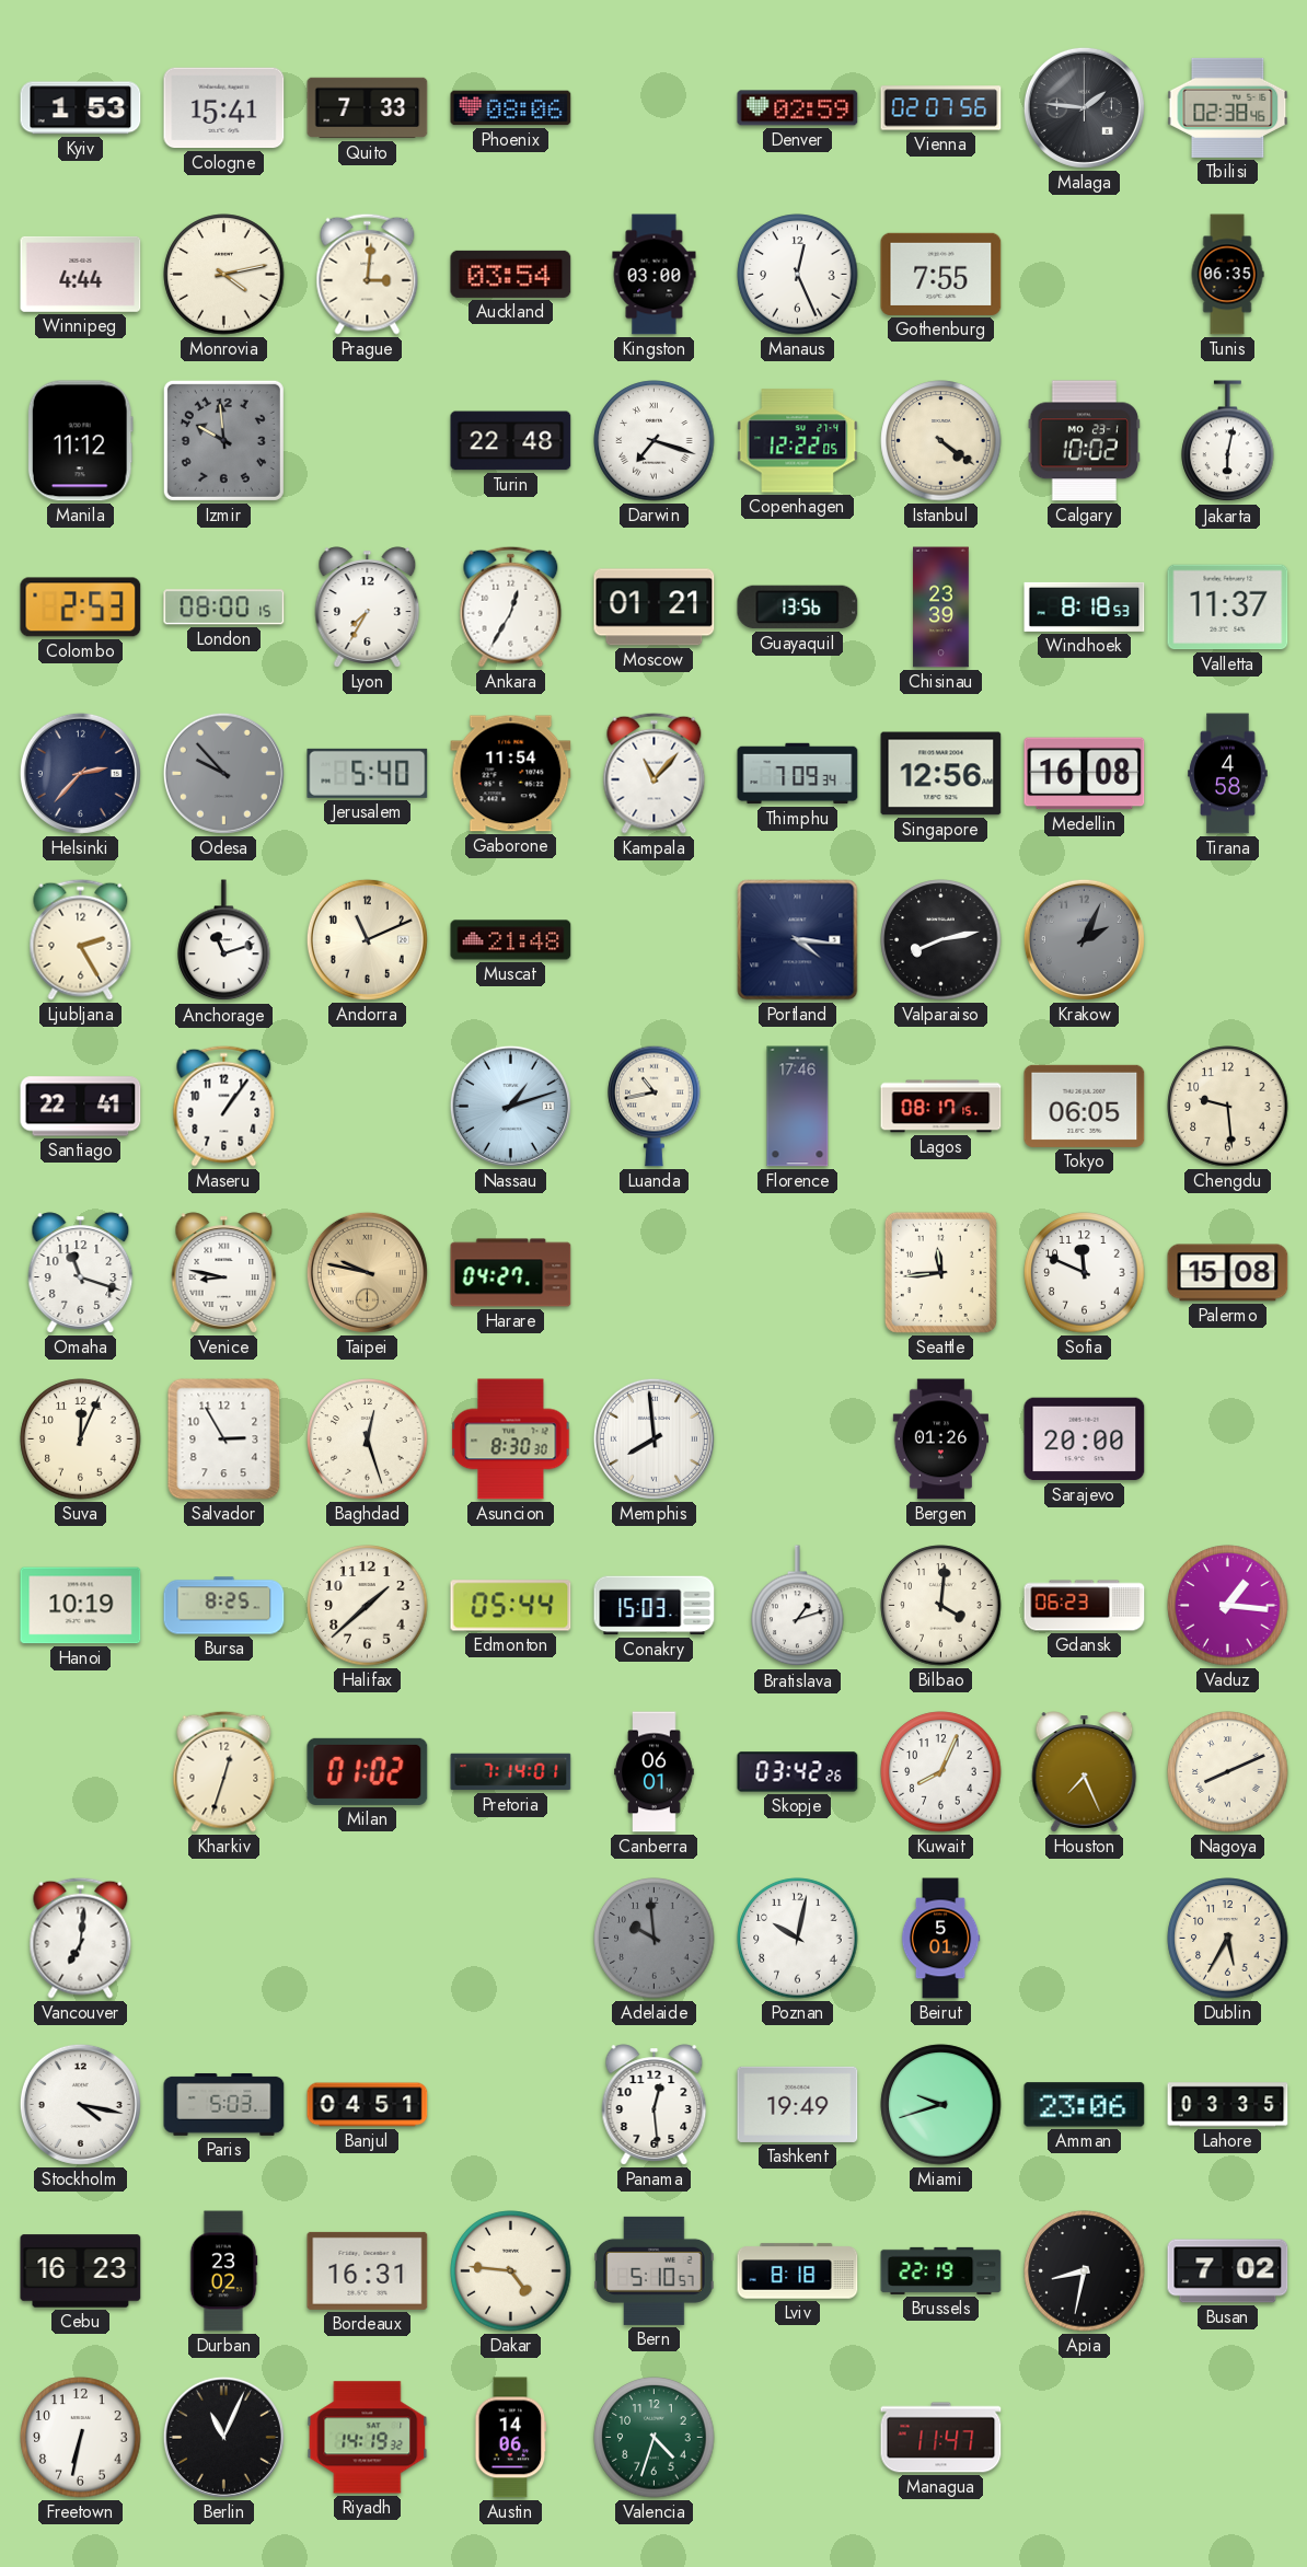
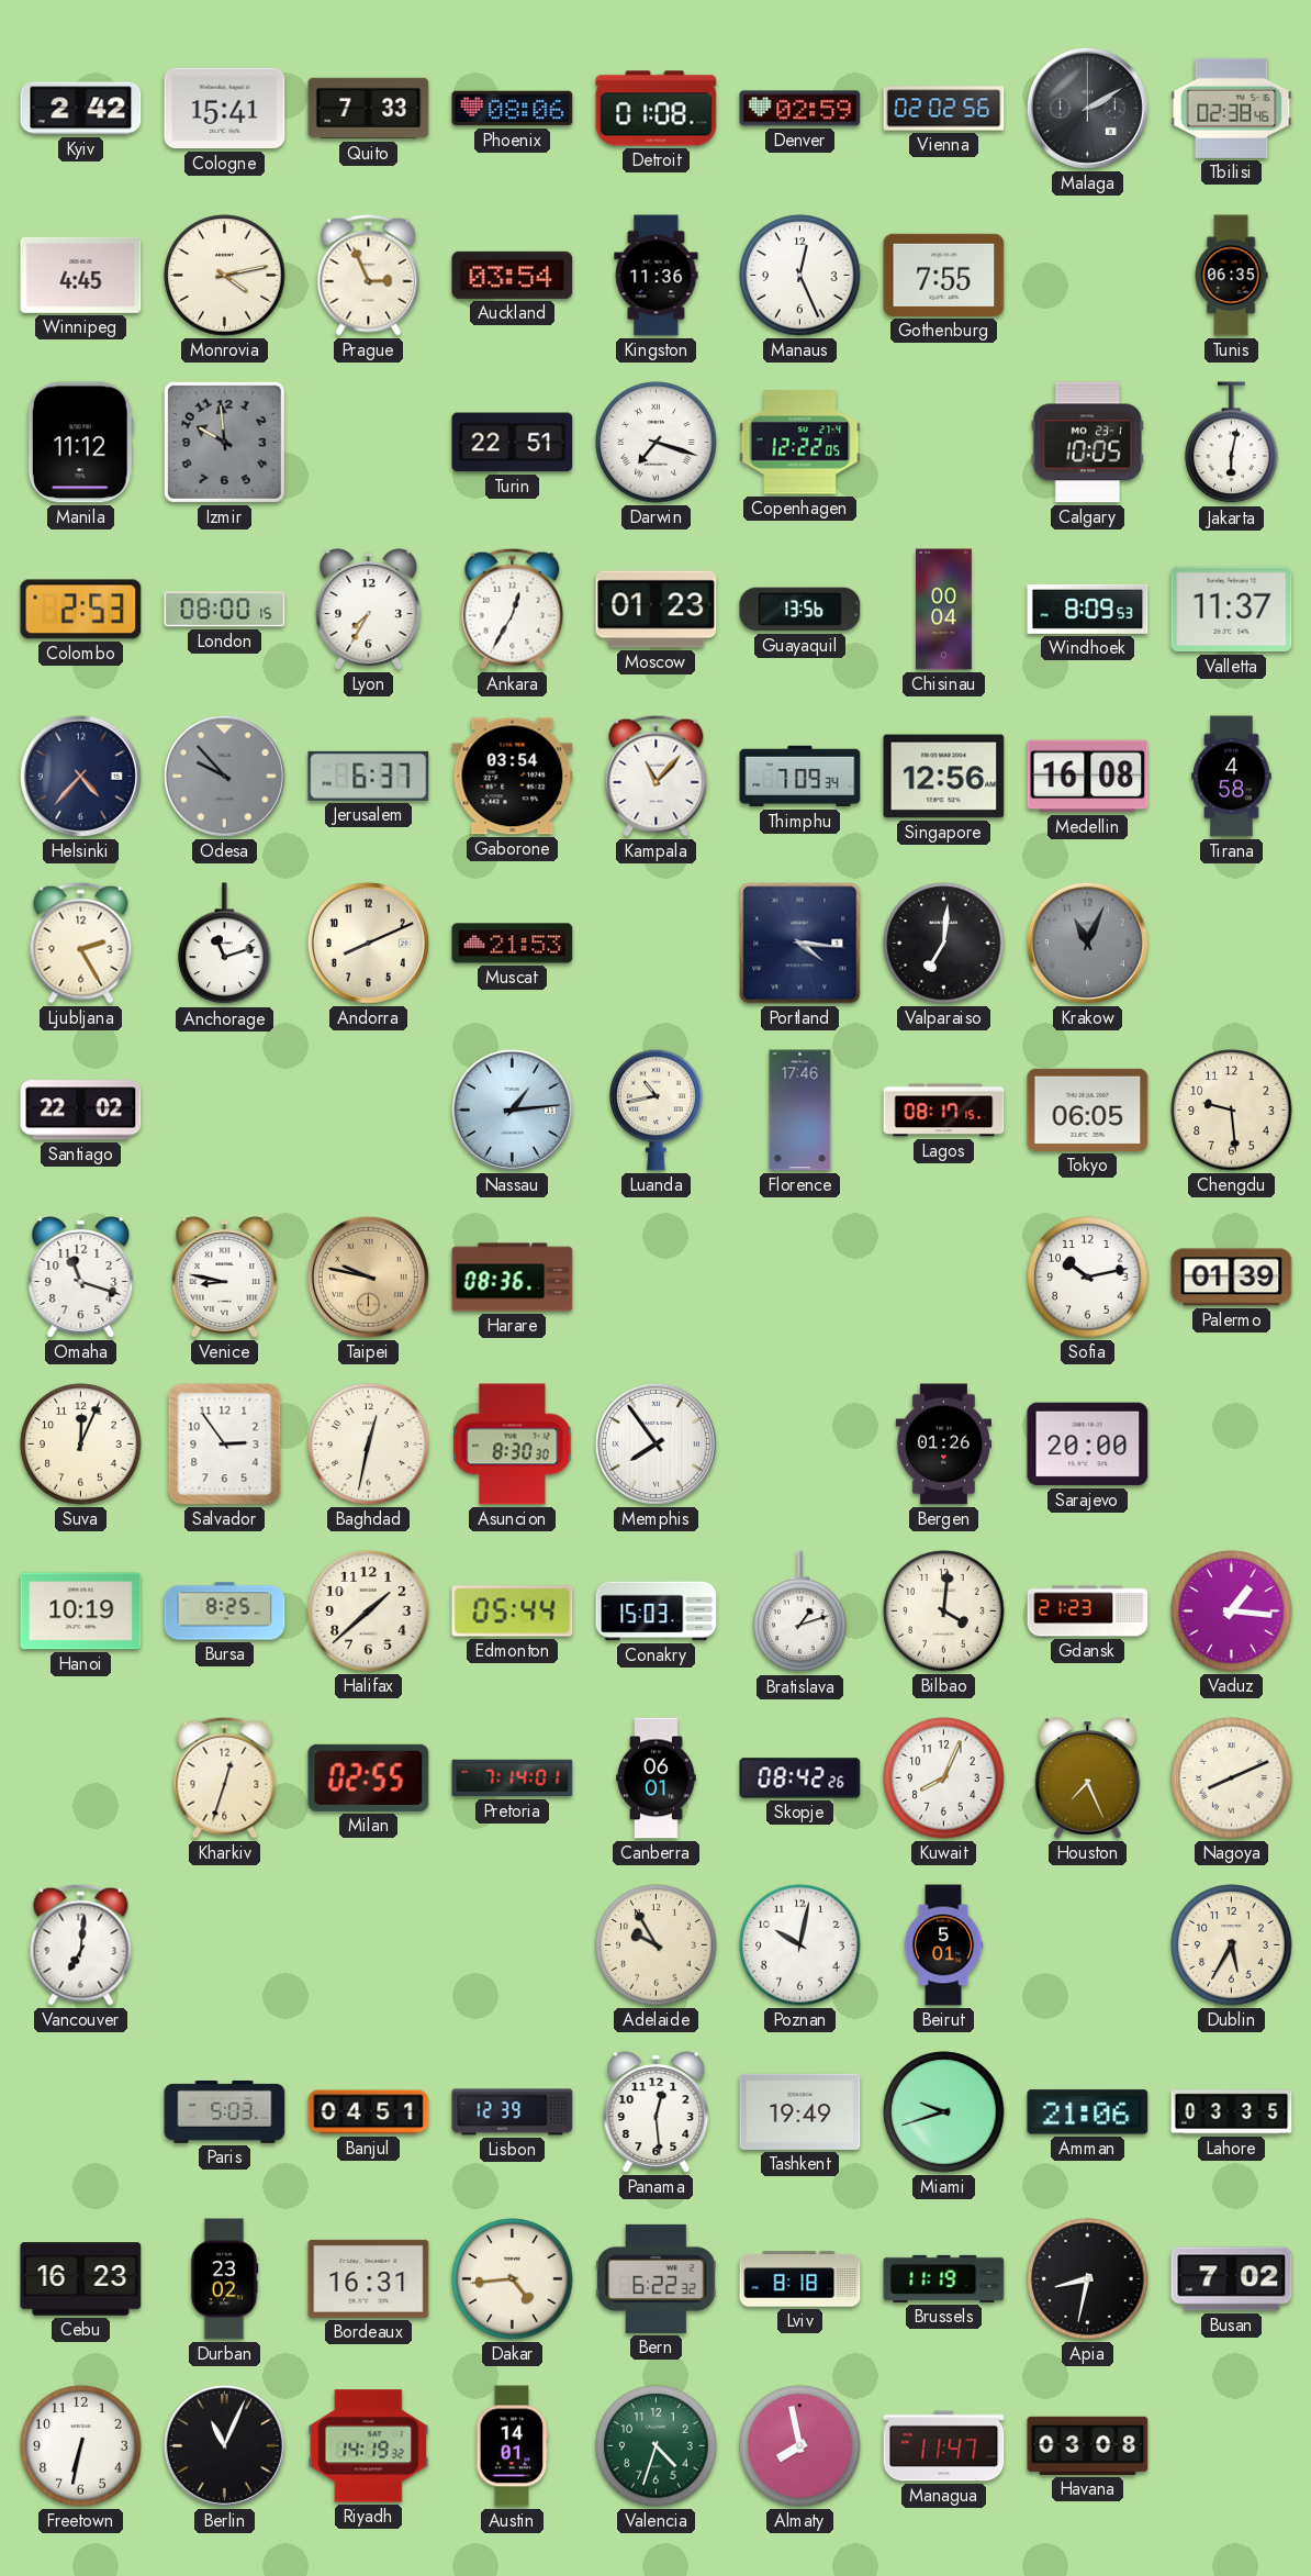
Kyiv: 1:53 -> 2:42 (81, 109)
Detroit: none -> 01:08 (657, 109)
Vienna: 02:07 -> 02:02 (944, 109)
Malaga: 1:46 -> 2:10 (1087, 108)
Winnipeg: 4:44 -> 4:45 (81, 275)
Prague: 3:01 -> 2:56 (369, 275)
Kingston: 03:00 -> 11:36 (657, 276)
Turin: 22:48 -> 22:51 (513, 443)
Istanbul: 4:21 -> none (941, 441)
Calgary: 10:02 -> 10:05 (1087, 443)
Moscow: 01:21 -> 01:23 (657, 610)
Chisinau: 23:39 -> 00:04 (944, 610)
Windhoek: 8:18 -> 8:09 (1088, 609)
Helsinki: 2:37 -> 4:37 (80, 776)
Jerusalem: 5:40 -> 6:37 (369, 776)
Gaborone: 11:54 -> 03:54 (513, 777)
Andorra: 11:11 -> 8:11 (368, 943)
Muscat: 21:48 -> 21:53 (513, 944)
Valparaiso: 8:13 -> 7:01 (944, 944)
Krakow: 2:04 -> 11:04 (1087, 943)
Santiago: 22:41 -> 22:02 (81, 1111)
Maseru: 1:06 -> none (224, 1106)
Nassau: 1:12 -> 1:14 (512, 1109)
Harare: 04:27 -> 08:36 (513, 1278)
Seattle: 11:44 -> none (940, 1272)
Sofia: 11:49 -> 10:13 (1088, 1278)
Palermo: 15:08 -> 01:39 (1232, 1278)
Salvador: 2:55 -> 2:54 (225, 1445)
Baghdad: 12:27 -> 12:32 (369, 1445)
Memphis: 7:59 -> 7:54 (655, 1443)
Gdansk: 06:23 -> 21:23 (1088, 1612)
Milan: 01:02 -> 02:55 (369, 1777)
Skopje: 03:42 -> 08:42 (800, 1778)
Adelaide: 9:59 -> 9:55 (657, 1945)
Adelaide dial: grey -> cream (657, 1945)
Stockholm: 4:17 -> none (80, 2104)
Lisbon: none -> 12:39 (513, 2112)
Amman: 23:06 -> 21:06 (1088, 2112)
Dakar: 4:46 -> 4:44 (513, 2279)
Bern: 5:10 -> 6:22 (657, 2278)
Brussels: 22:19 -> 11:19 (944, 2278)
Austin: 14:06 -> 14:01 (513, 2446)
Almaty: none -> 7:58 (800, 2446)
Havana: none -> 03:08 (1088, 2445)
